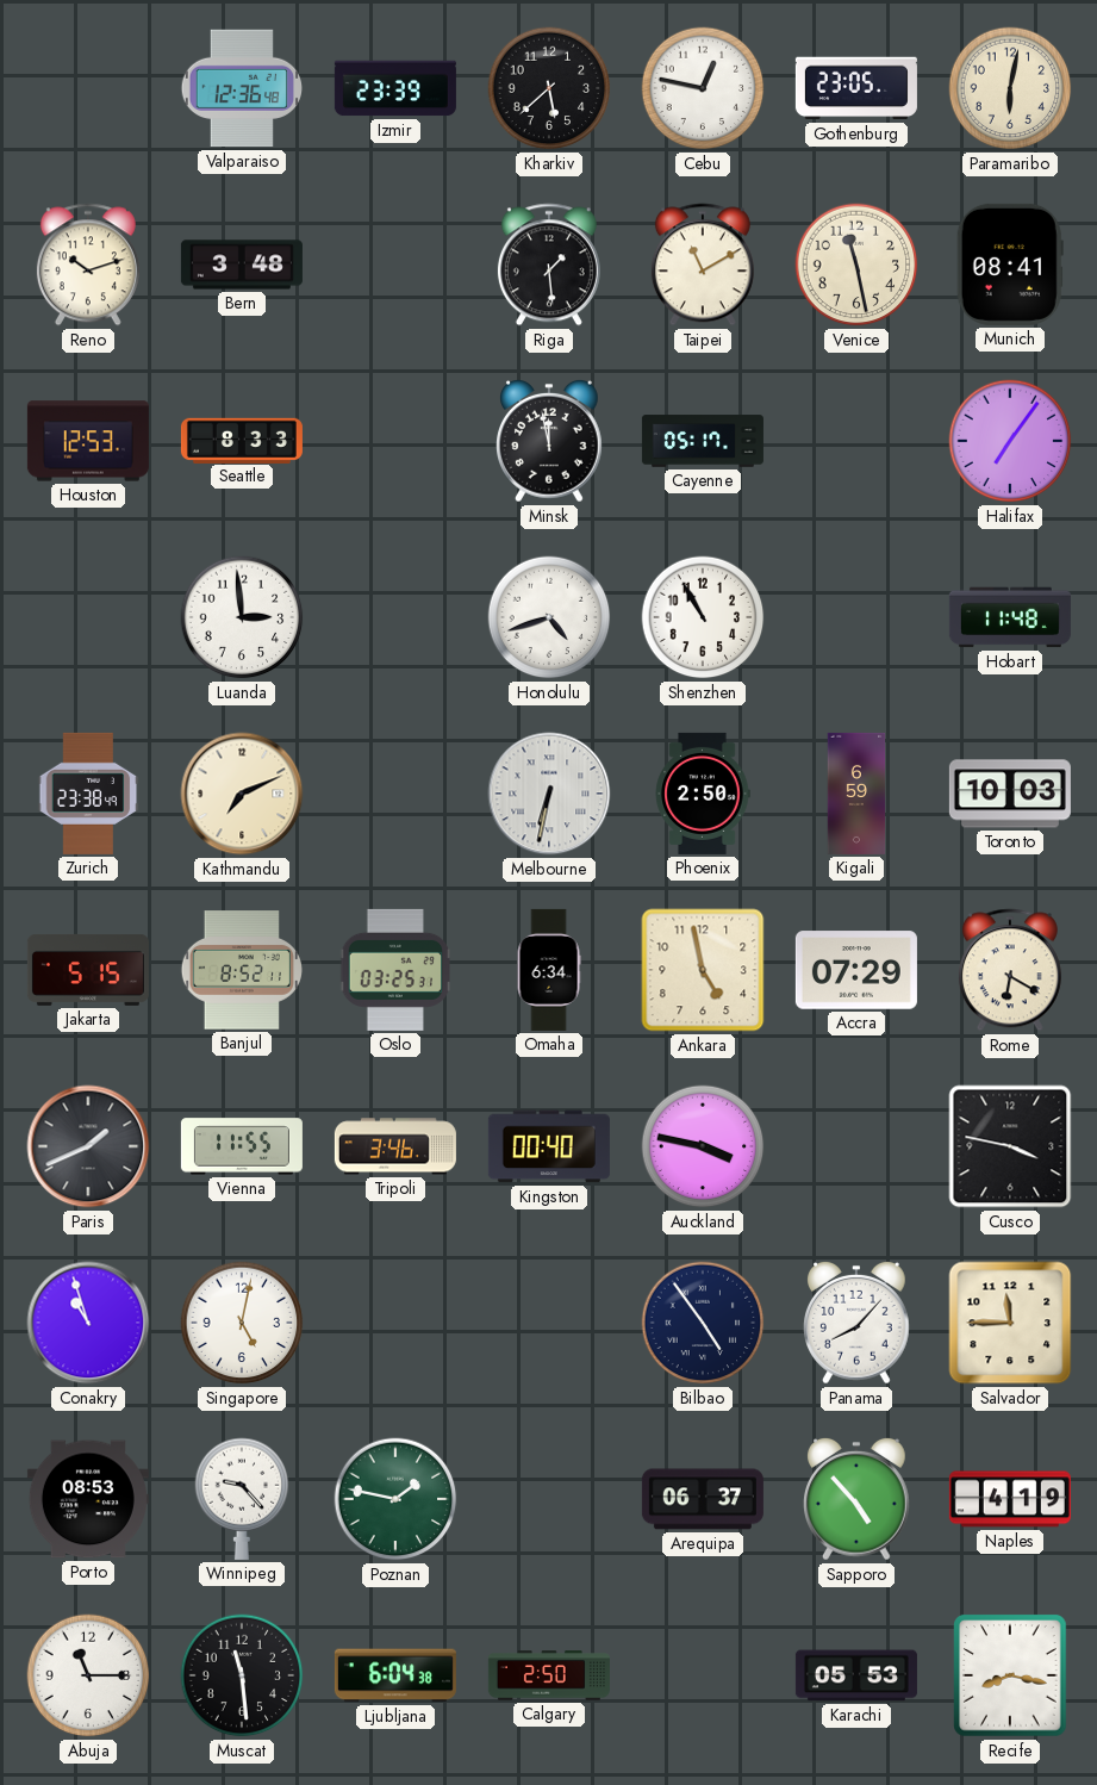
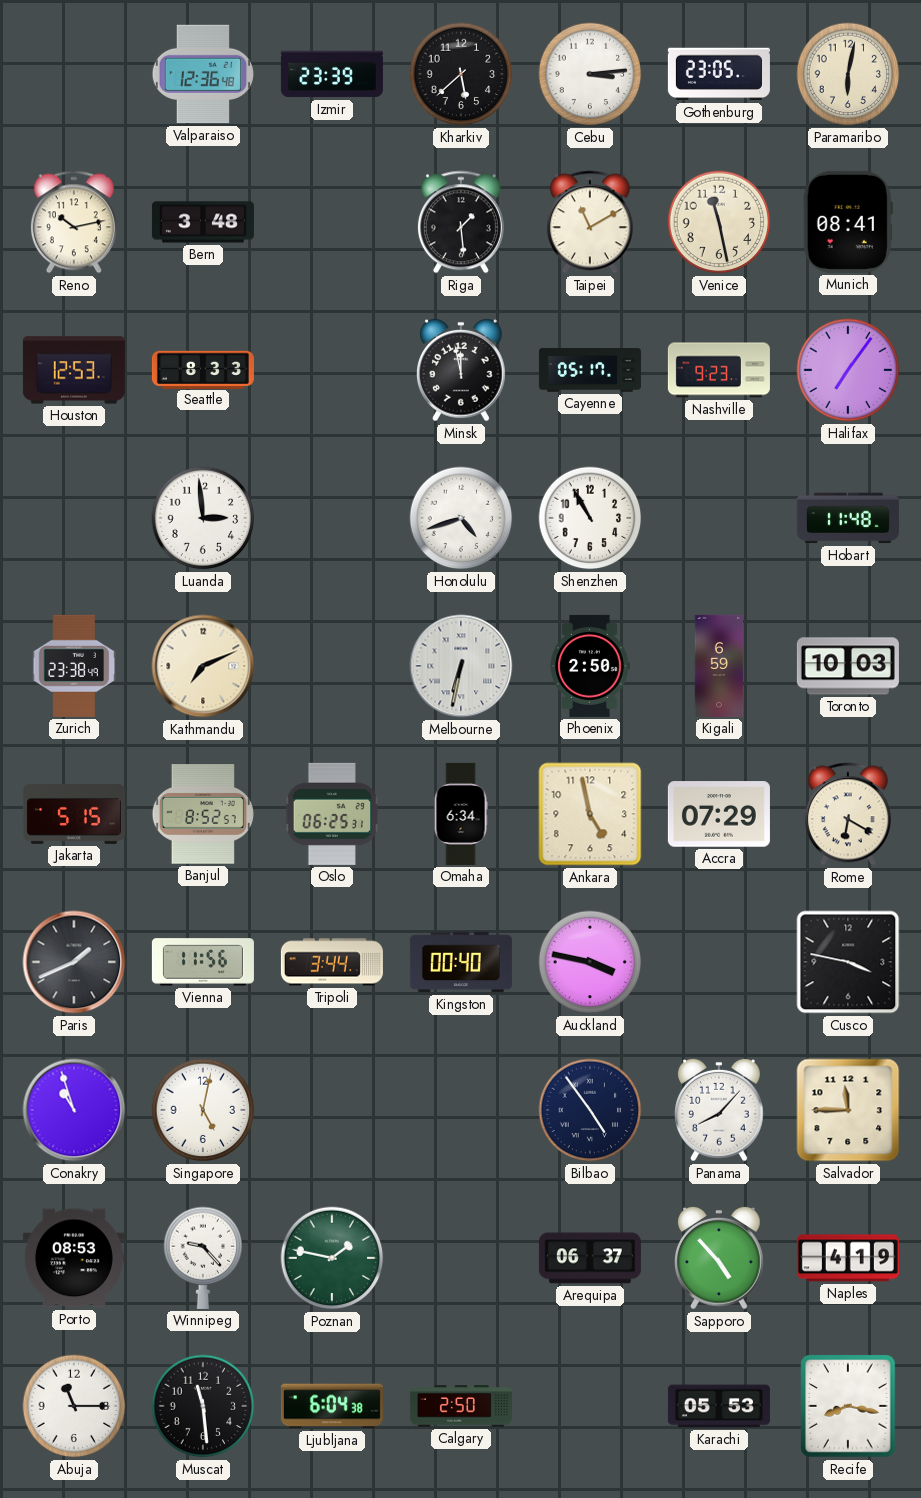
Cebu: 12:47 -> 3:14 (590, 74)
Reno: 10:12 -> 10:13 (74, 222)
Nashville: none -> 9:23 (719, 370)
Banjul: 8:52:11 -> 8:52:57 (203, 814)
Oslo: 03:25 -> 06:25 (332, 814)
Vienna: 11:55 -> 11:56 (203, 962)
Tripoli: 3:46 -> 3:44 (332, 962)
